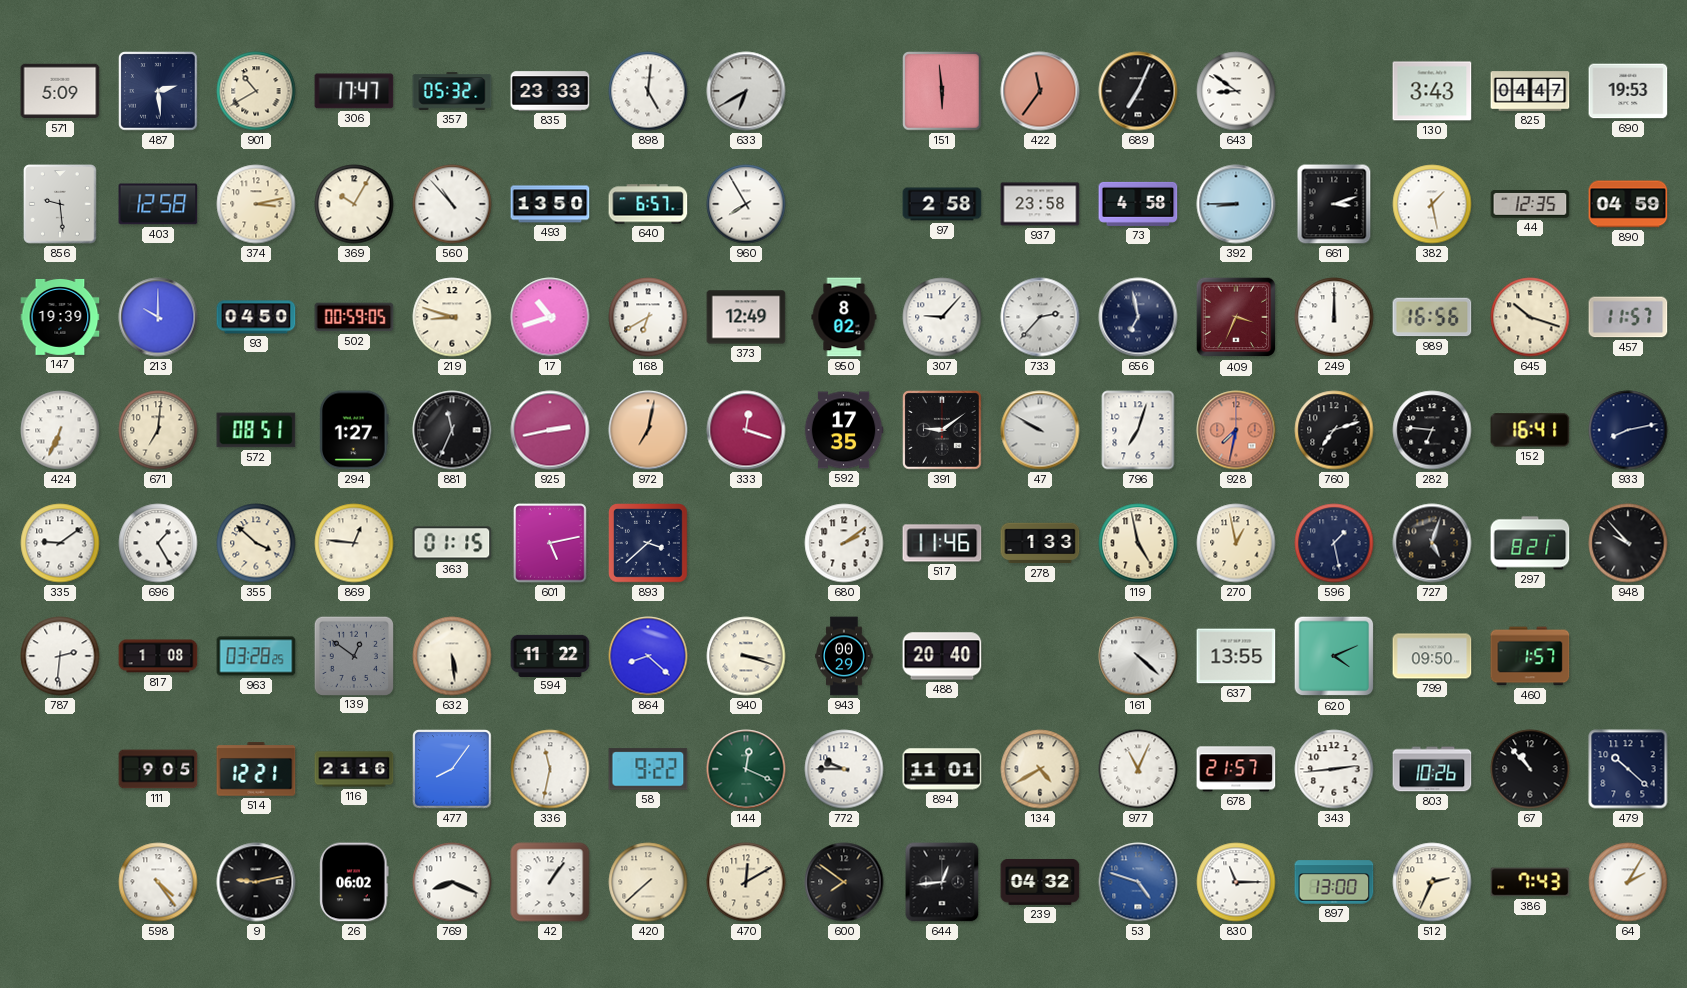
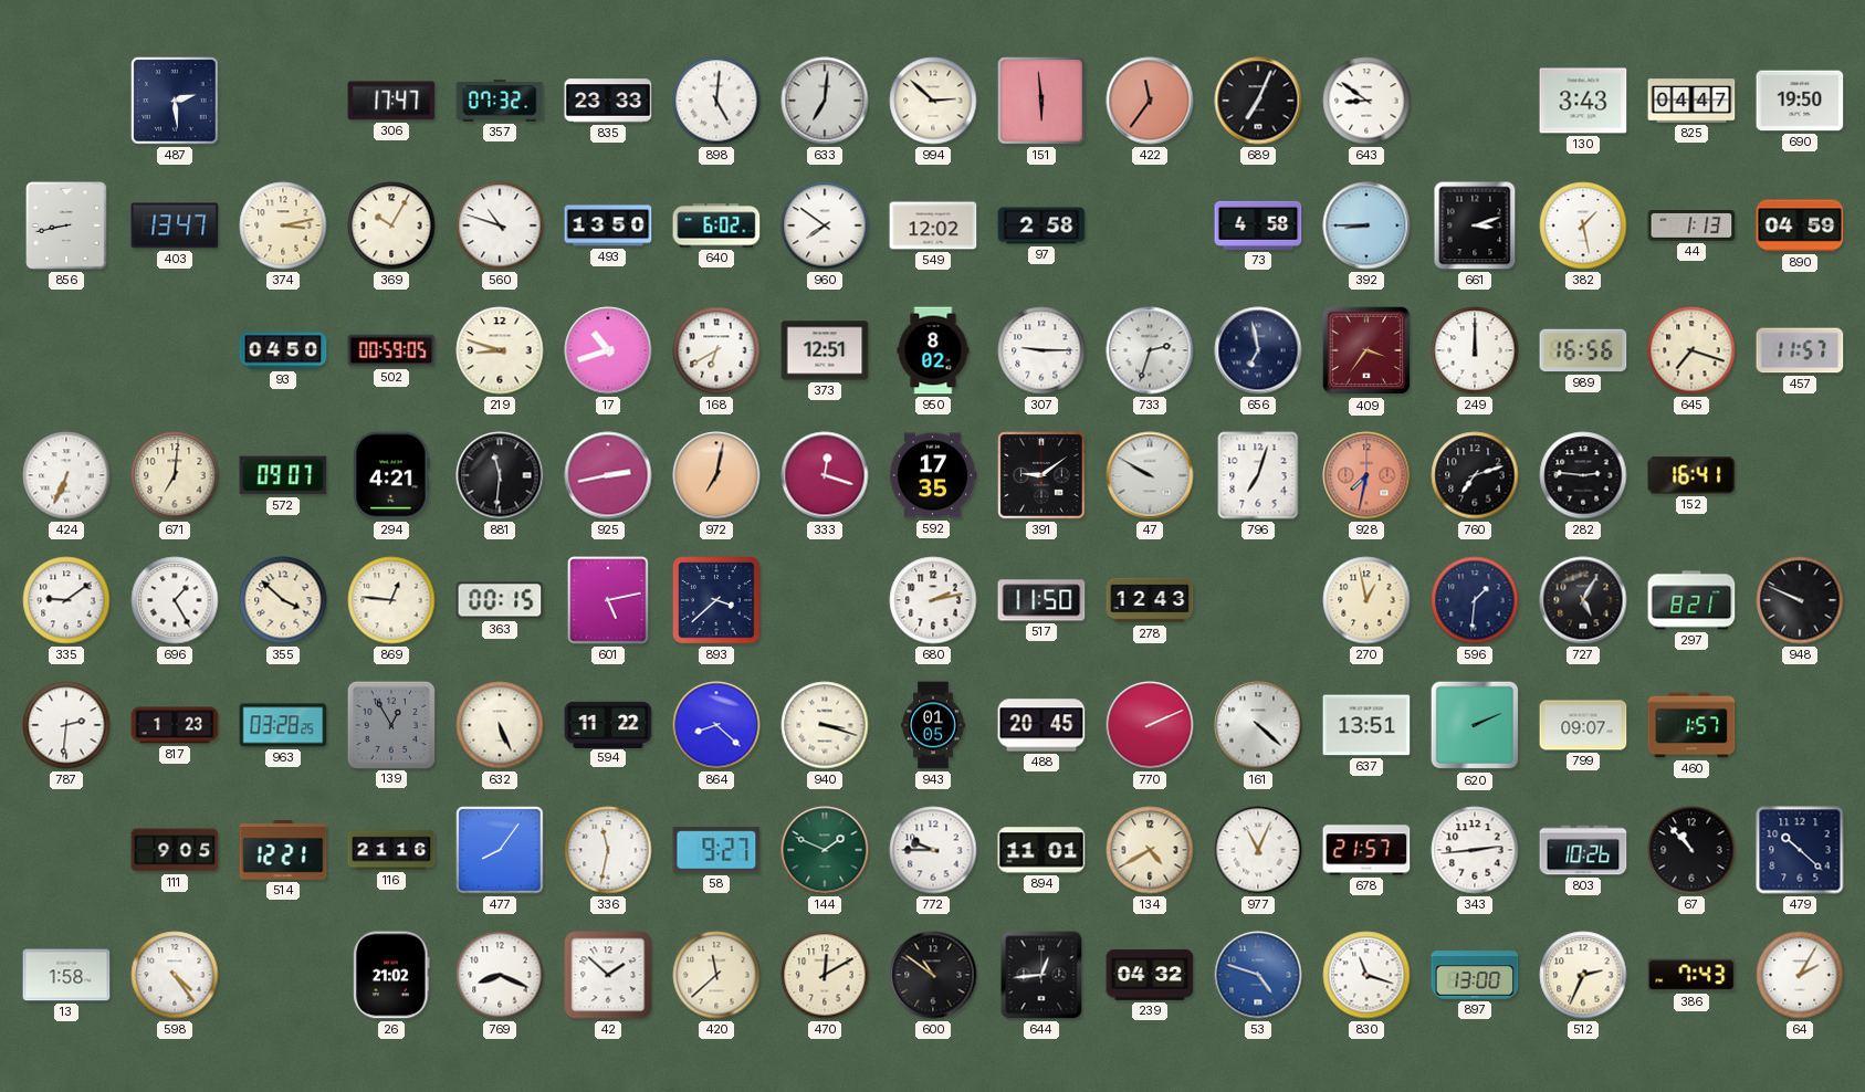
571: 5:09 -> none (60, 91)
901: 10:40 -> none (256, 91)
357: 05:32 -> 07:32 (500, 101)
633: 6:40 -> 7:01 (825, 101)
994: none -> 2:52 (933, 101)
690: 19:53 -> 19:50 (1800, 101)
856: 9:29 -> 8:43 (66, 225)
403: 12:58 -> 13:47 (175, 225)
560: 10:53 -> 10:48 (500, 225)
640: 6:57 -> 6:02 (716, 225)
960: 7:55 -> 7:51 (825, 225)
549: none -> 12:02 (933, 225)
937: 23:58 -> none (1040, 204)
44: 12:35 -> 1:13 (1691, 227)
147: 19:39 -> none (60, 317)
213: 10:00 -> none (158, 317)
373: 12:49 -> 12:51 (825, 350)
307: 9:07 -> 9:15 (1041, 350)
733: 2:37 -> 2:33 (1150, 350)
409: 3:34 -> 3:36 (1366, 350)
645: 10:18 -> 7:18 (1691, 350)
572: 08:51 -> 09:07 (283, 475)
294: 1:27 -> 4:21 (392, 475)
881: 11:34 -> 11:31 (500, 475)
282: 6:46 -> 2:46 (1583, 475)
933: 8:13 -> none (1628, 430)
363: 01:15 -> 00:15 (500, 600)
680: 2:09 -> 2:13 (933, 600)
517: 11:46 -> 11:50 (1041, 600)
278: 1:33 -> 12:43 (1150, 600)
119: 4:58 -> none (1138, 543)
596: 1:28 -> 1:31 (1475, 600)
727: 5:03 -> 5:05 (1583, 600)
948: 9:53 -> 9:49 (1800, 600)
817: 1:08 -> 1:23 (175, 725)
139: 12:51 -> 12:55 (390, 724)
632: 5:29 -> 5:26 (500, 725)
943: 00:29 -> 01:05 (933, 725)
488: 20:40 -> 20:45 (1041, 725)
770: none -> 2:11 (1150, 725)
637: 13:55 -> 13:51 (1366, 725)
620: 4:11 -> 2:11 (1475, 725)
799: 09:50 -> 09:07 (1583, 725)
58: 9:22 -> 9:27 (716, 850)
144: 12:19 -> 1:49 (825, 850)
13: none -> 1:58 (66, 975)
9: 9:13 -> none (256, 882)
26: 06:02 -> 21:02 (391, 975)
42: 1:06 -> 1:52 (608, 975)
420: 7:38 -> 11:38 (716, 975)
600: 7:51 -> 10:51 (933, 975)
830: 11:15 -> 11:18 (1366, 975)
